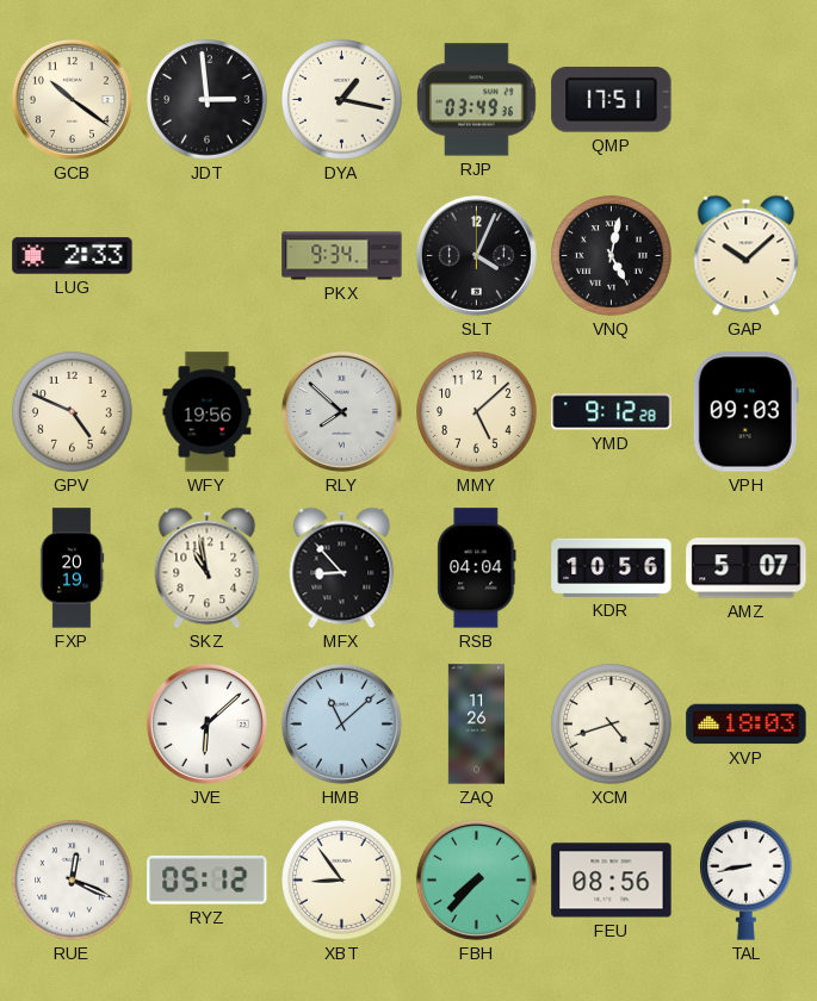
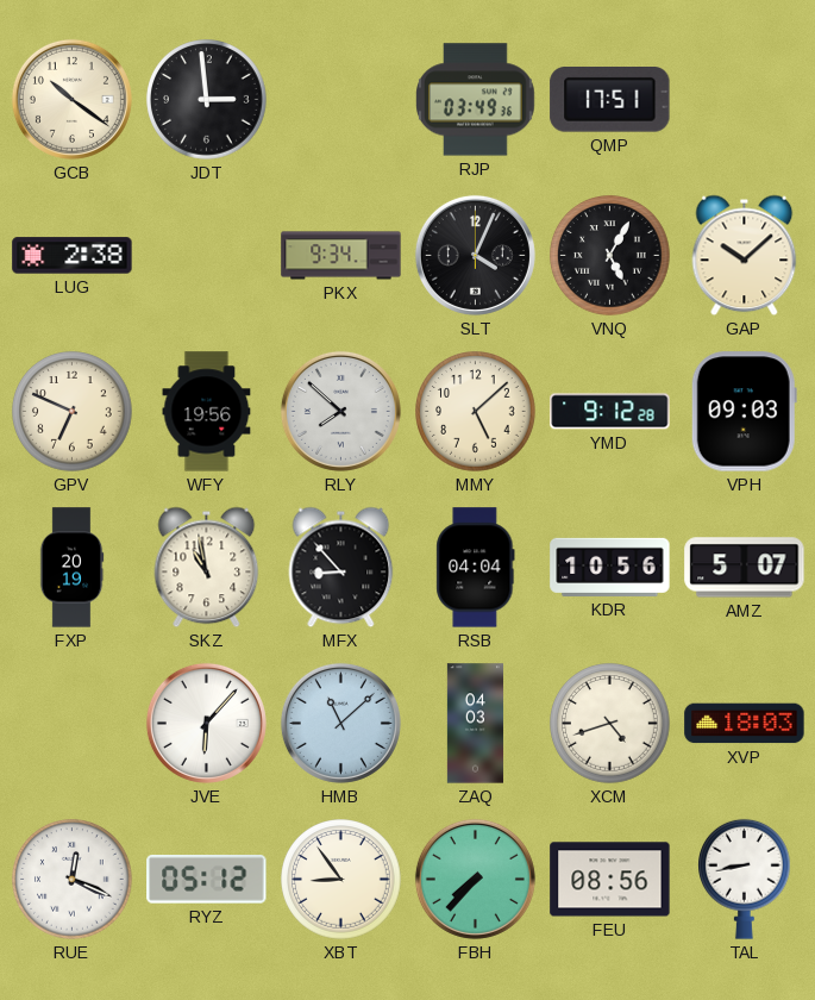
DYA: 1:17 -> none (342, 100)
LUG: 2:33 -> 2:38 (73, 256)
VNQ: 5:02 -> 5:05 (610, 256)
GPV: 4:49 -> 6:49 (73, 412)
JVE: 6:08 -> 6:07 (206, 723)
ZAQ: 11:26 -> 04:03 (475, 724)
